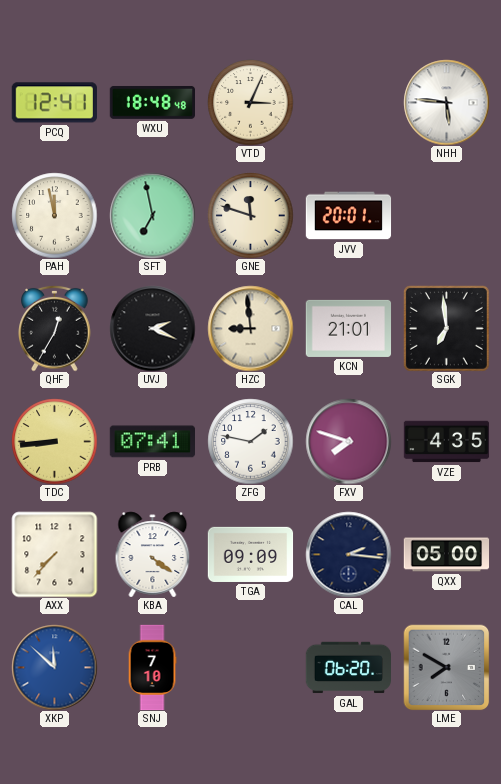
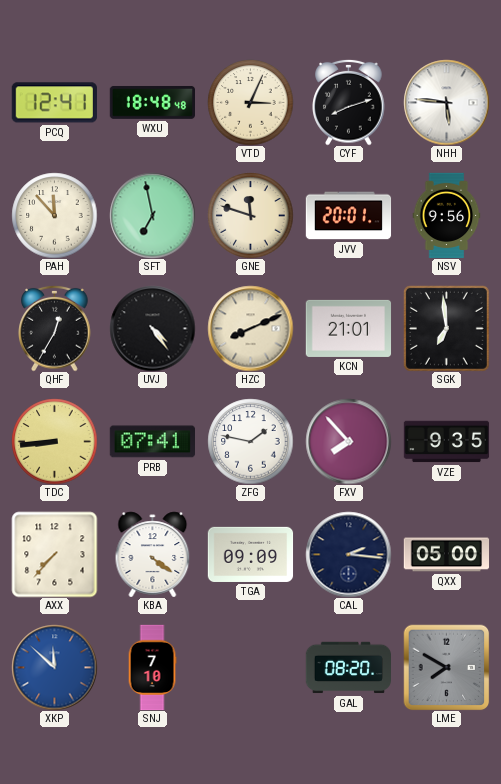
CYF: none -> 8:12 (349, 102)
PAH: 11:58 -> 11:53 (54, 215)
NSV: none -> 9:56 (447, 215)
UVJ: 2:19 -> 4:24 (152, 328)
HZC: 8:59 -> 8:11 (250, 328)
FXV: 7:48 -> 7:53 (348, 441)
VZE: 4:35 -> 9:35 (446, 442)
GAL: 06:20 -> 08:20 (348, 668)
